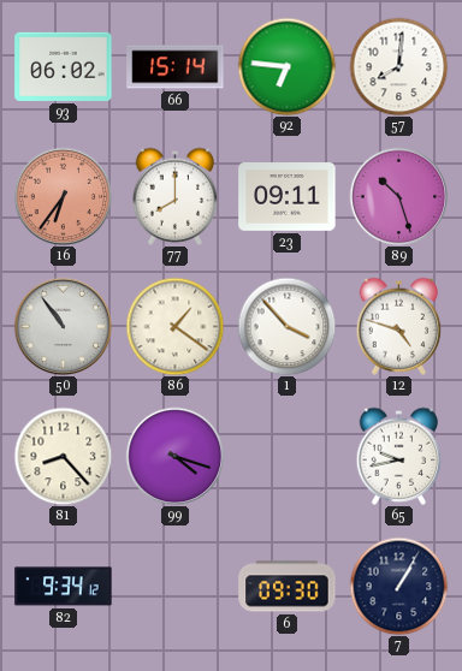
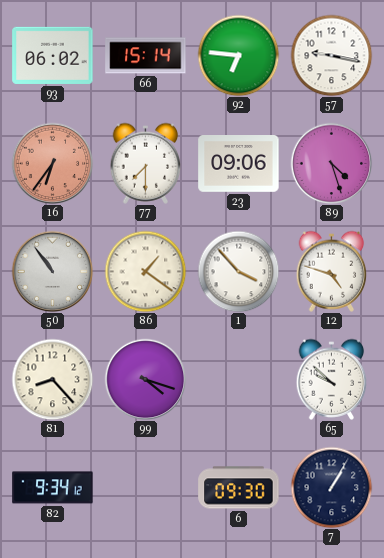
57: 8:01 -> 9:17 (331, 55)
77: 8:00 -> 7:30 (146, 163)
23: 09:11 -> 09:06 (239, 164)
89: 10:27 -> 4:27 (331, 163)
65: 9:43 -> 9:52 (332, 379)
